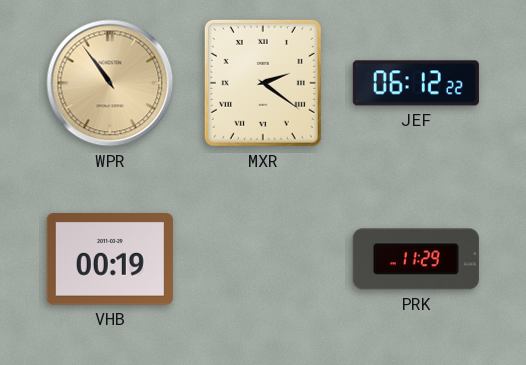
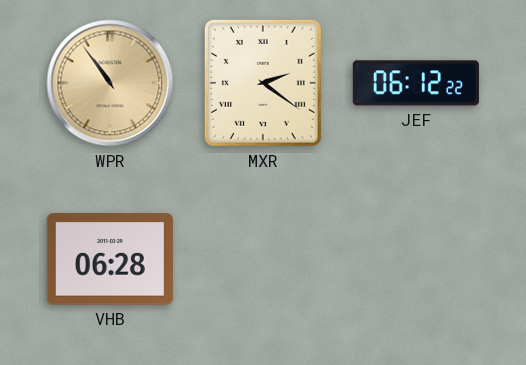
VHB: 00:19 -> 06:28 (110, 259)
PRK: 11:29 -> none (416, 259)
